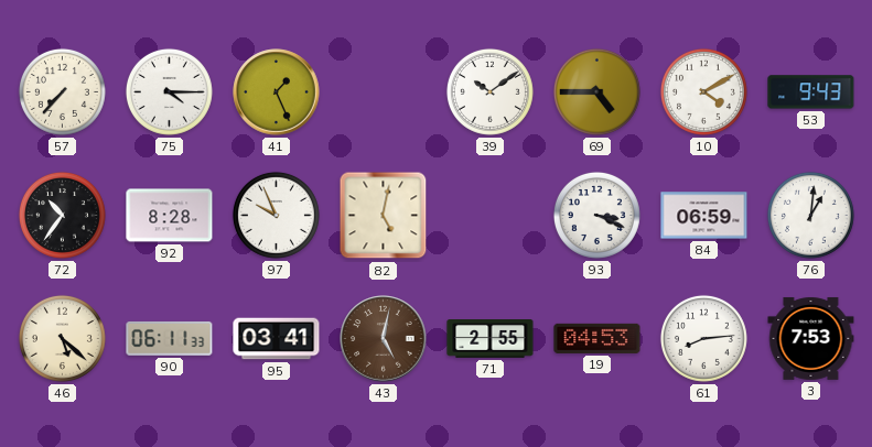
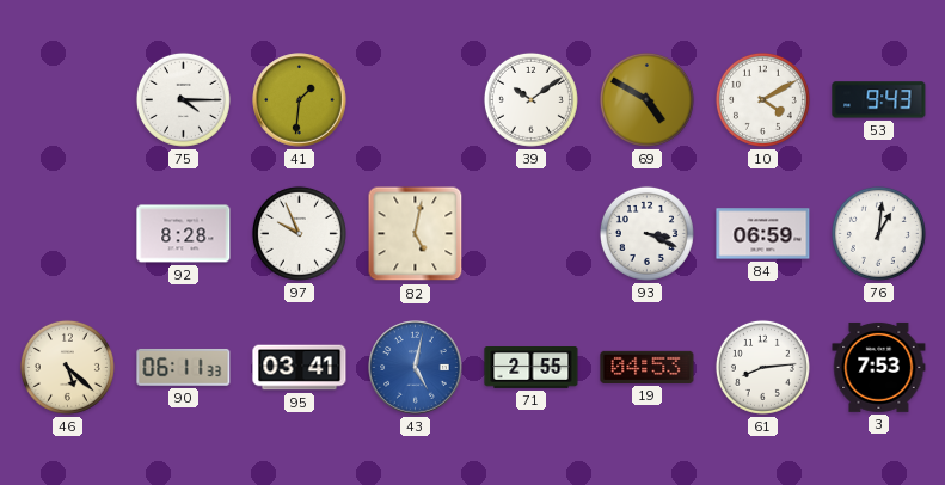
57: 7:37 -> none (62, 91)
41: 1:26 -> 1:31 (300, 100)
69: 4:45 -> 4:50 (646, 99)
72: 10:36 -> none (62, 215)
43 dial: brown -> blue (416, 368)
